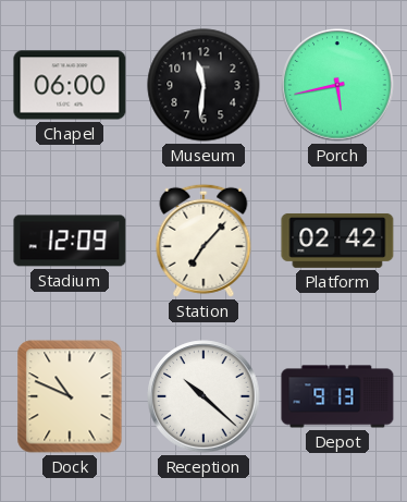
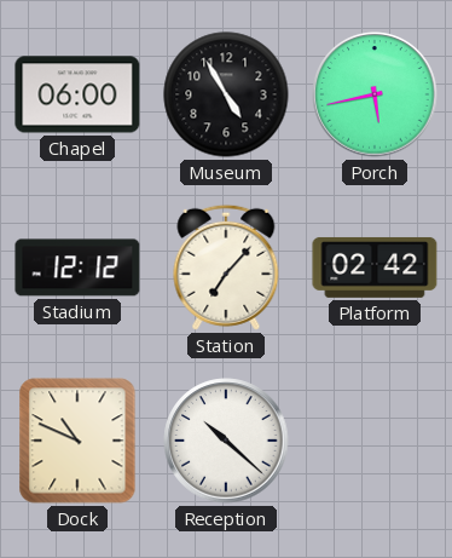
Museum: 11:31 -> 4:55 (226, 94)
Stadium: 12:09 -> 12:12 (77, 268)
Depot: 9:13 -> none (337, 396)
